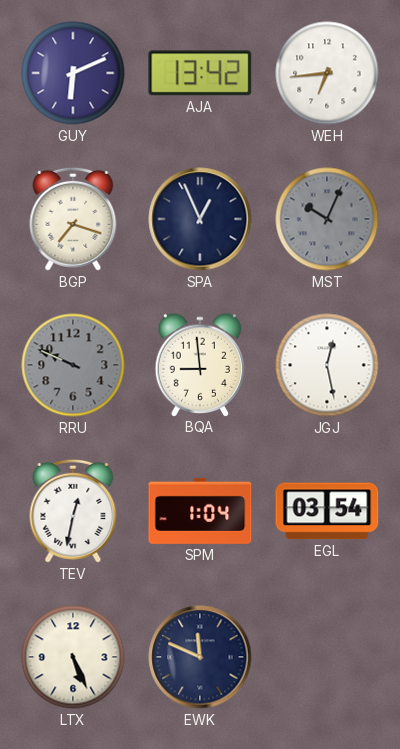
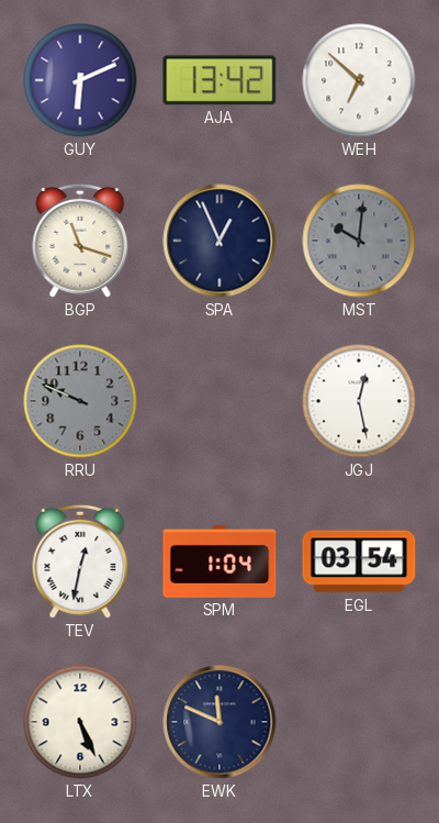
WEH: 6:44 -> 6:52 (359, 80)
BGP: 7:18 -> 11:18 (80, 241)
MST: 10:04 -> 10:01 (359, 241)
BQA: 8:59 -> none (200, 364)
